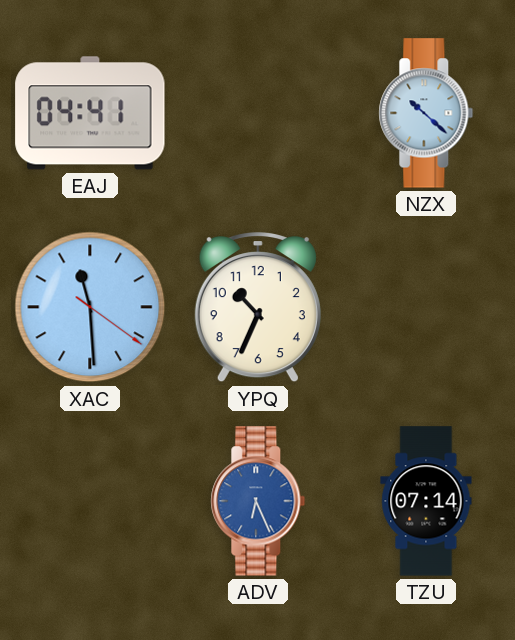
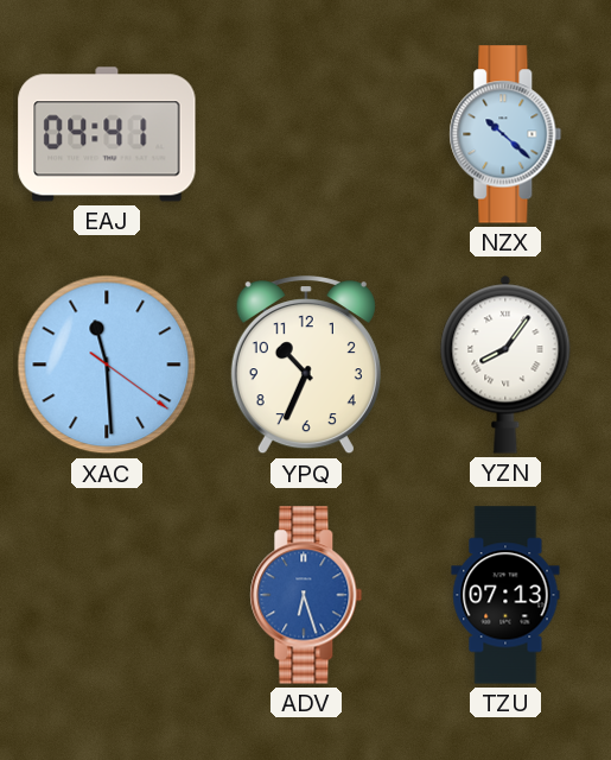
YZN: none -> 8:06 (505, 365)
ADV: 6:26 -> 6:27 (306, 595)
TZU: 07:14 -> 07:13 (505, 595)
